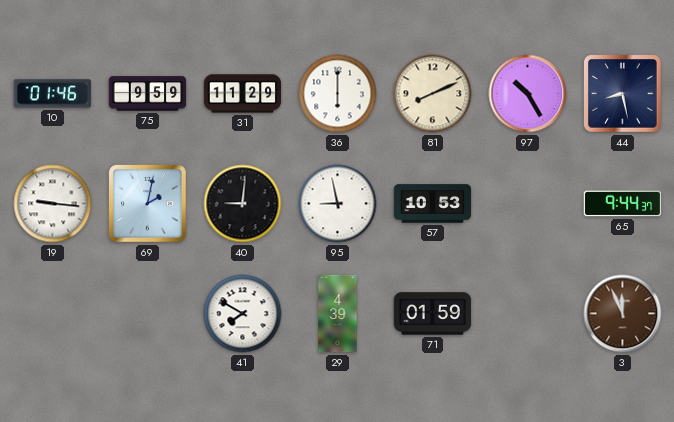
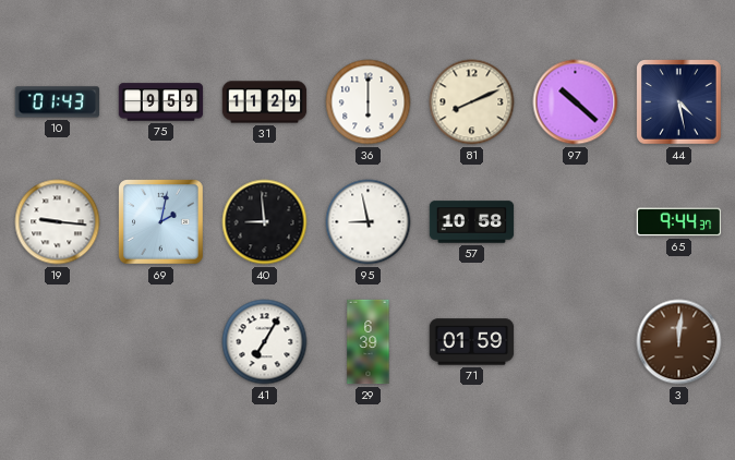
10: 01:46 -> 01:43 (58, 102)
97: 10:25 -> 10:22 (576, 102)
44: 8:28 -> 4:28 (679, 102)
40: 9:01 -> 8:59 (265, 222)
57: 10:53 -> 10:58 (472, 222)
41: 7:50 -> 7:05 (265, 342)
29: 4:39 -> 6:39 (369, 342)
3: 11:56 -> 12:01 (679, 342)
